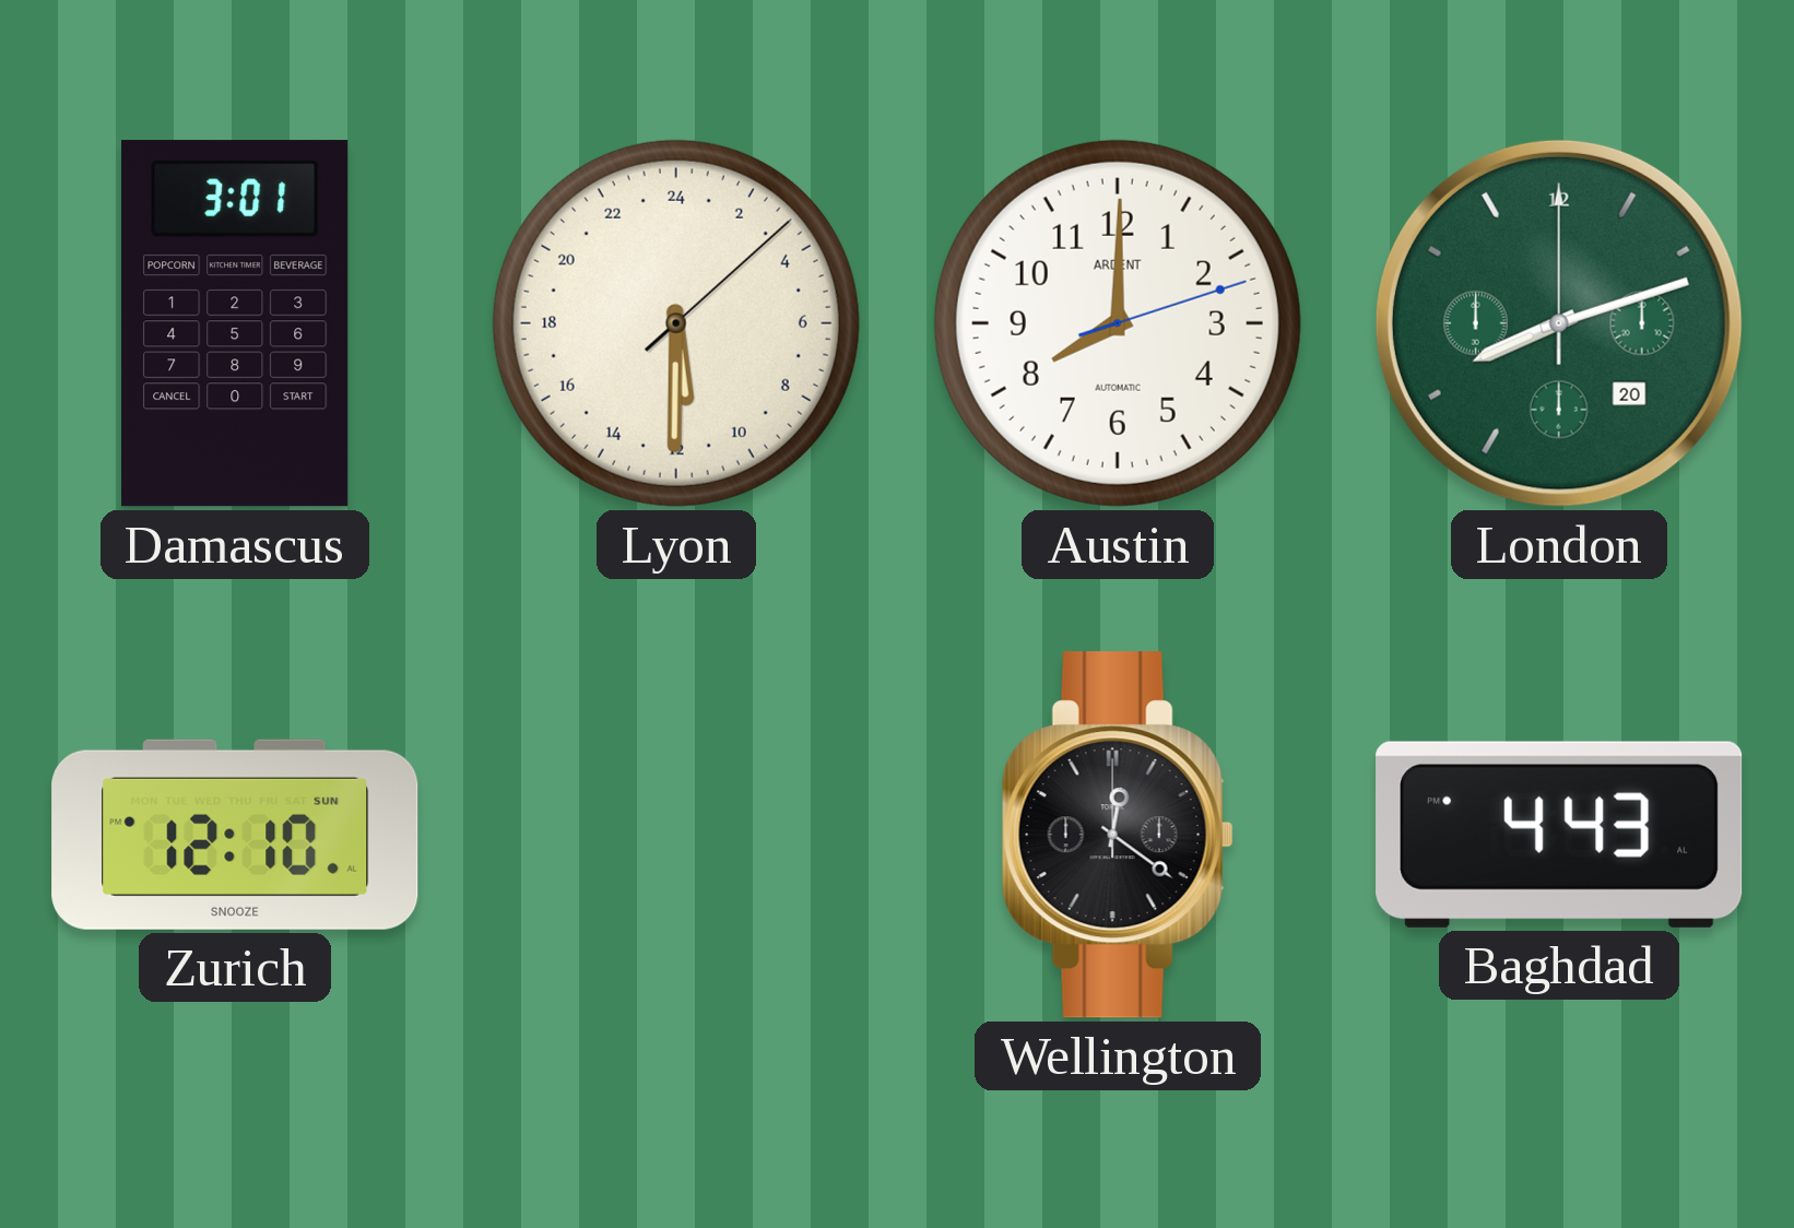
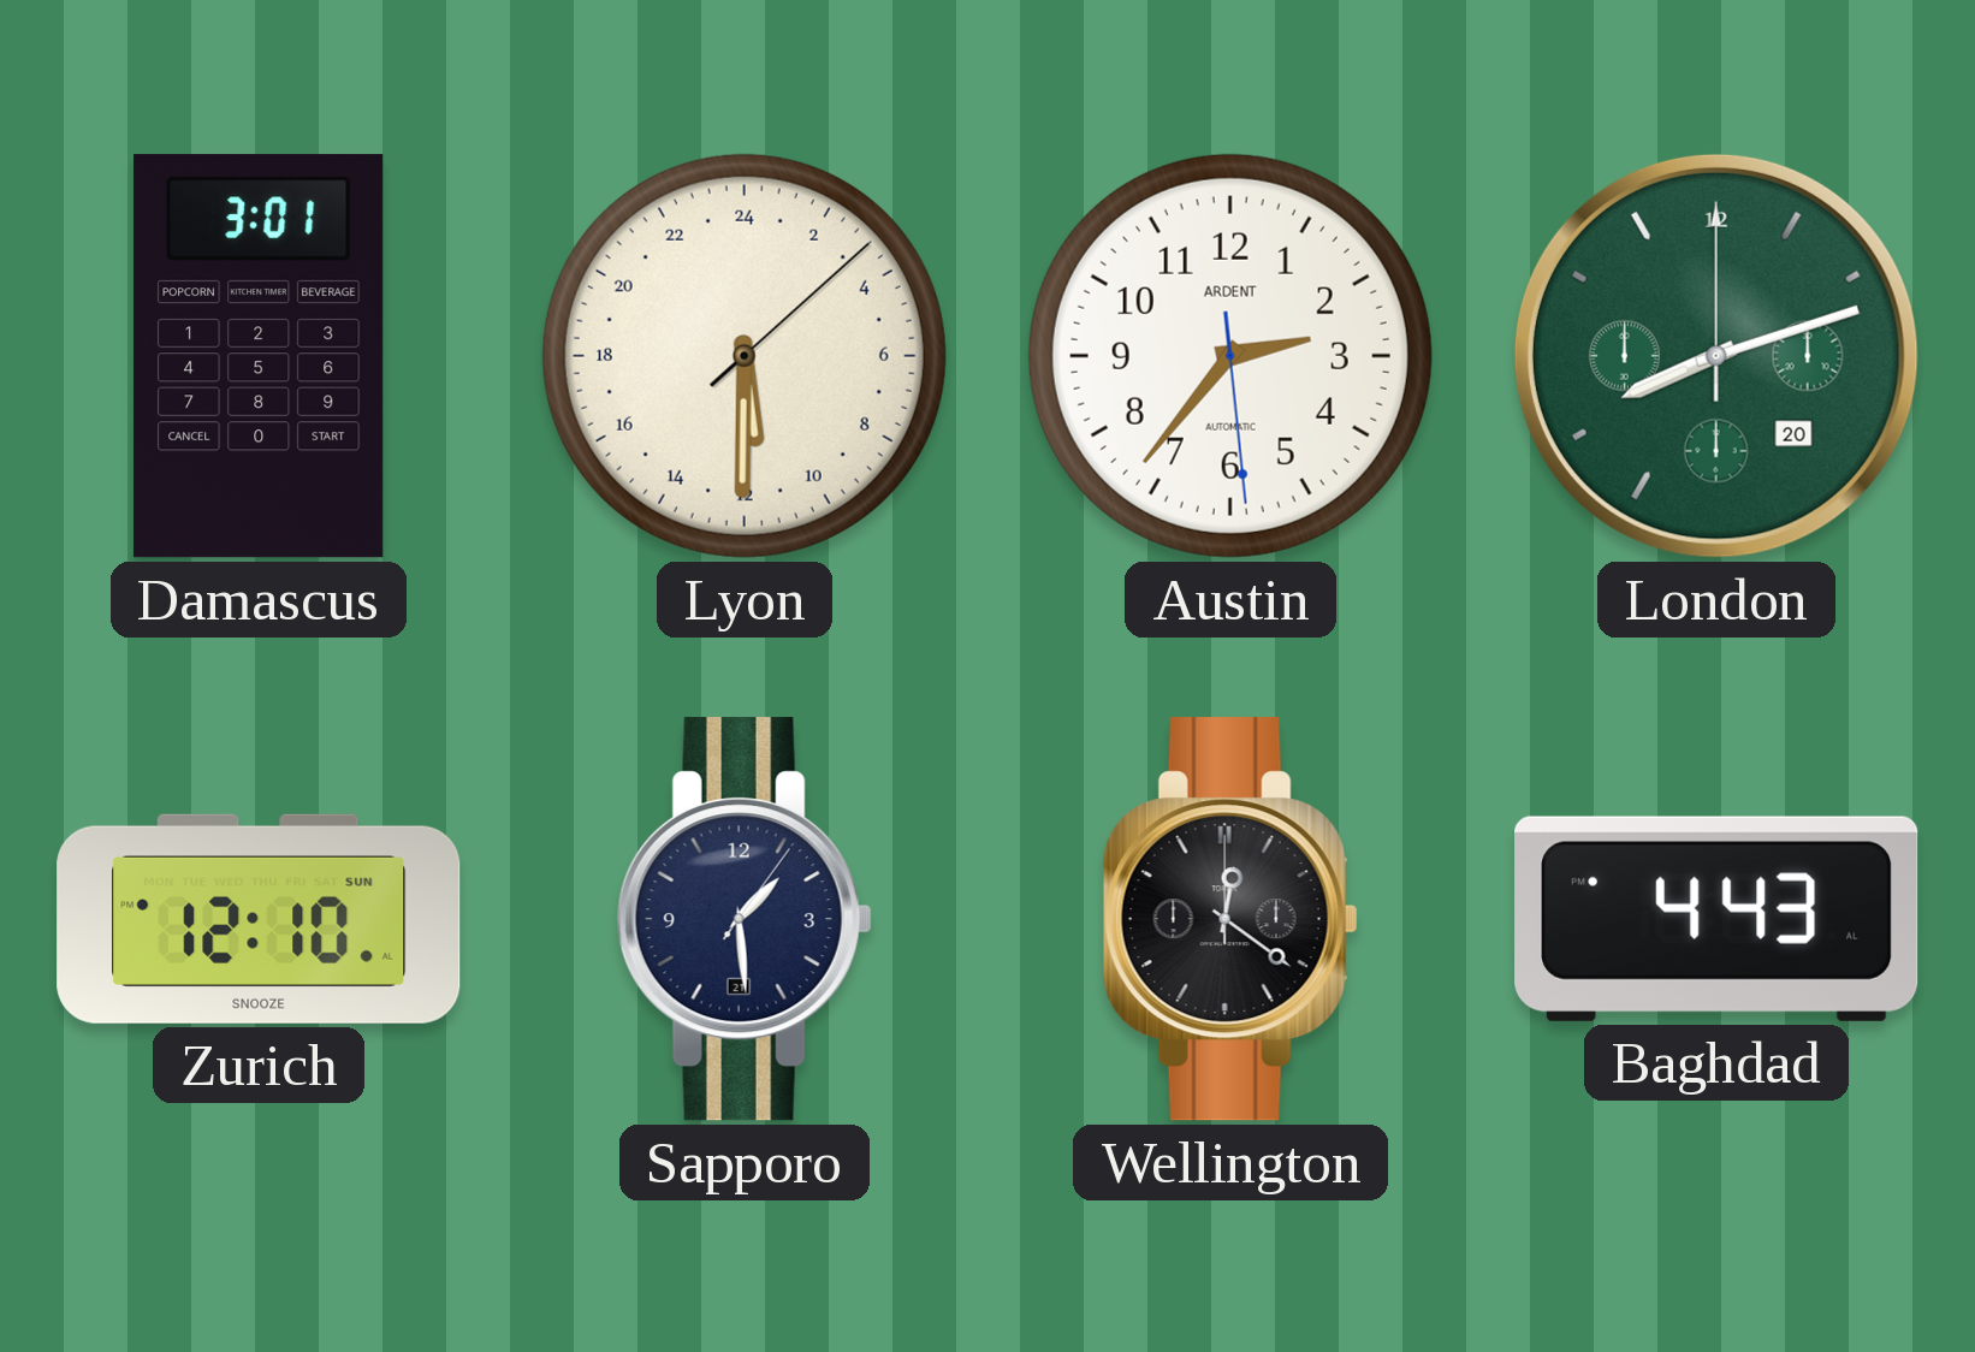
Austin: 8:00 -> 2:36 (1230, 356)
Sapporo: none -> 1:29 (745, 919)
